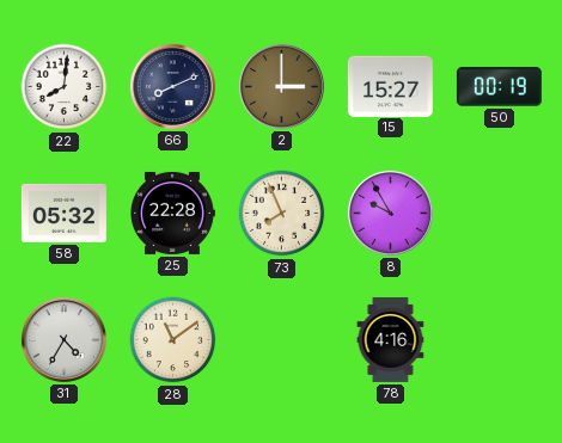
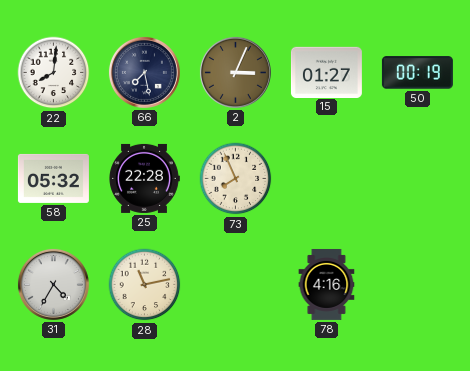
66: 8:11 -> 7:28 (144, 72)
2: 3:00 -> 3:04 (235, 72)
15: 15:27 -> 01:27 (326, 72)
8: 9:55 -> none (390, 213)
28: 11:09 -> 11:13 (145, 285)
